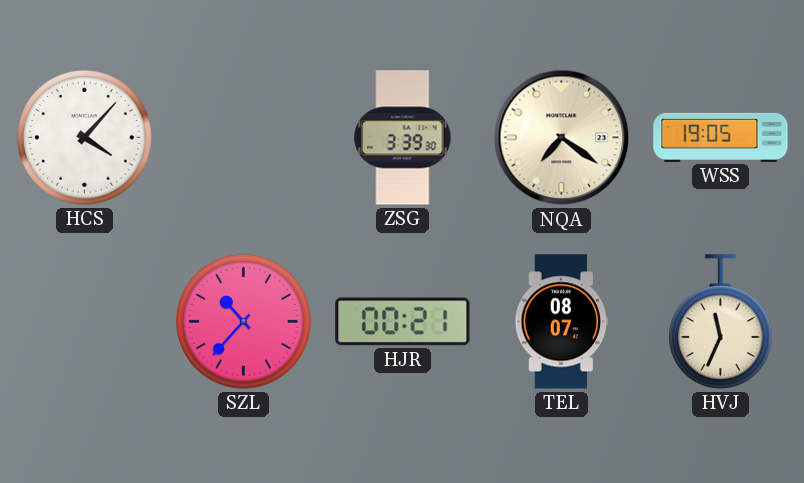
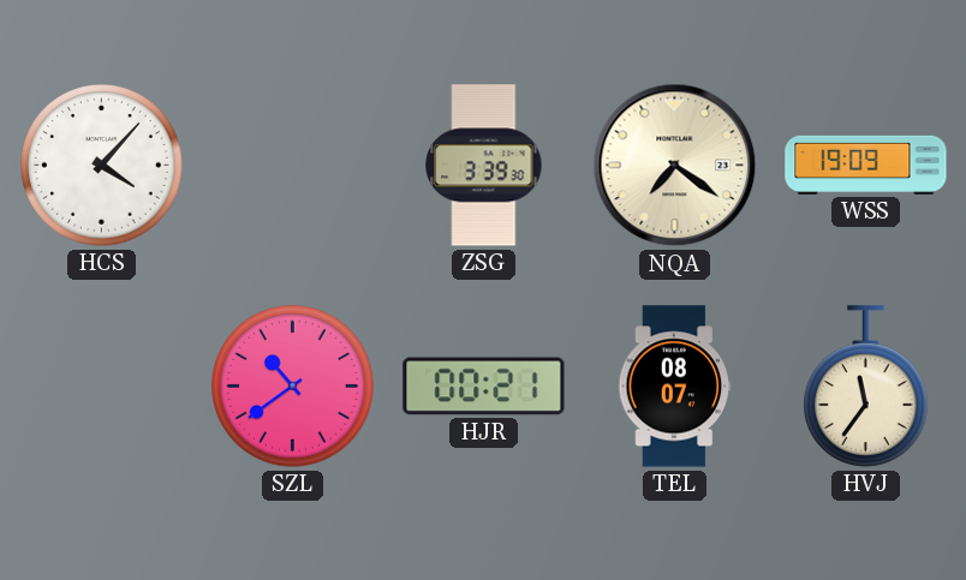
WSS: 19:05 -> 19:09 (866, 165)
SZL: 10:37 -> 10:39 (293, 387)
HVJ: 11:34 -> 11:36 (866, 387)
